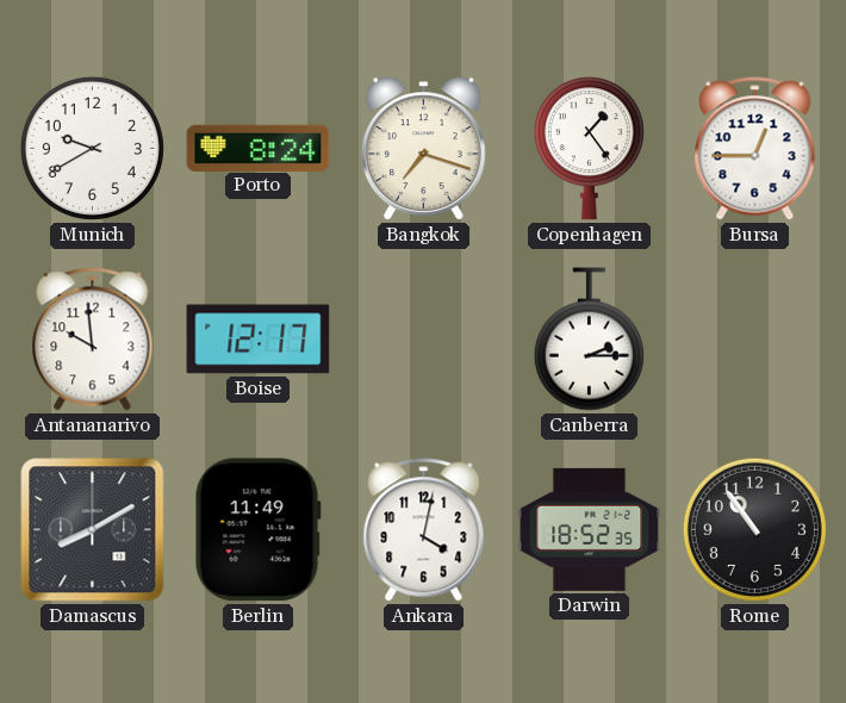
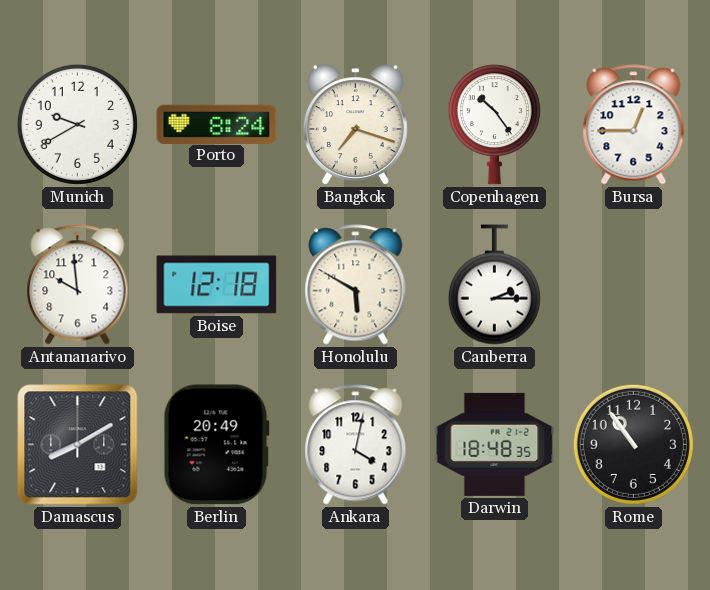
Copenhagen: 1:24 -> 10:24 (494, 125)
Boise: 12:17 -> 12:18 (217, 285)
Honolulu: none -> 5:50 (356, 285)
Berlin: 11:49 -> 20:49 (216, 445)
Darwin: 18:52 -> 18:48 (495, 444)
